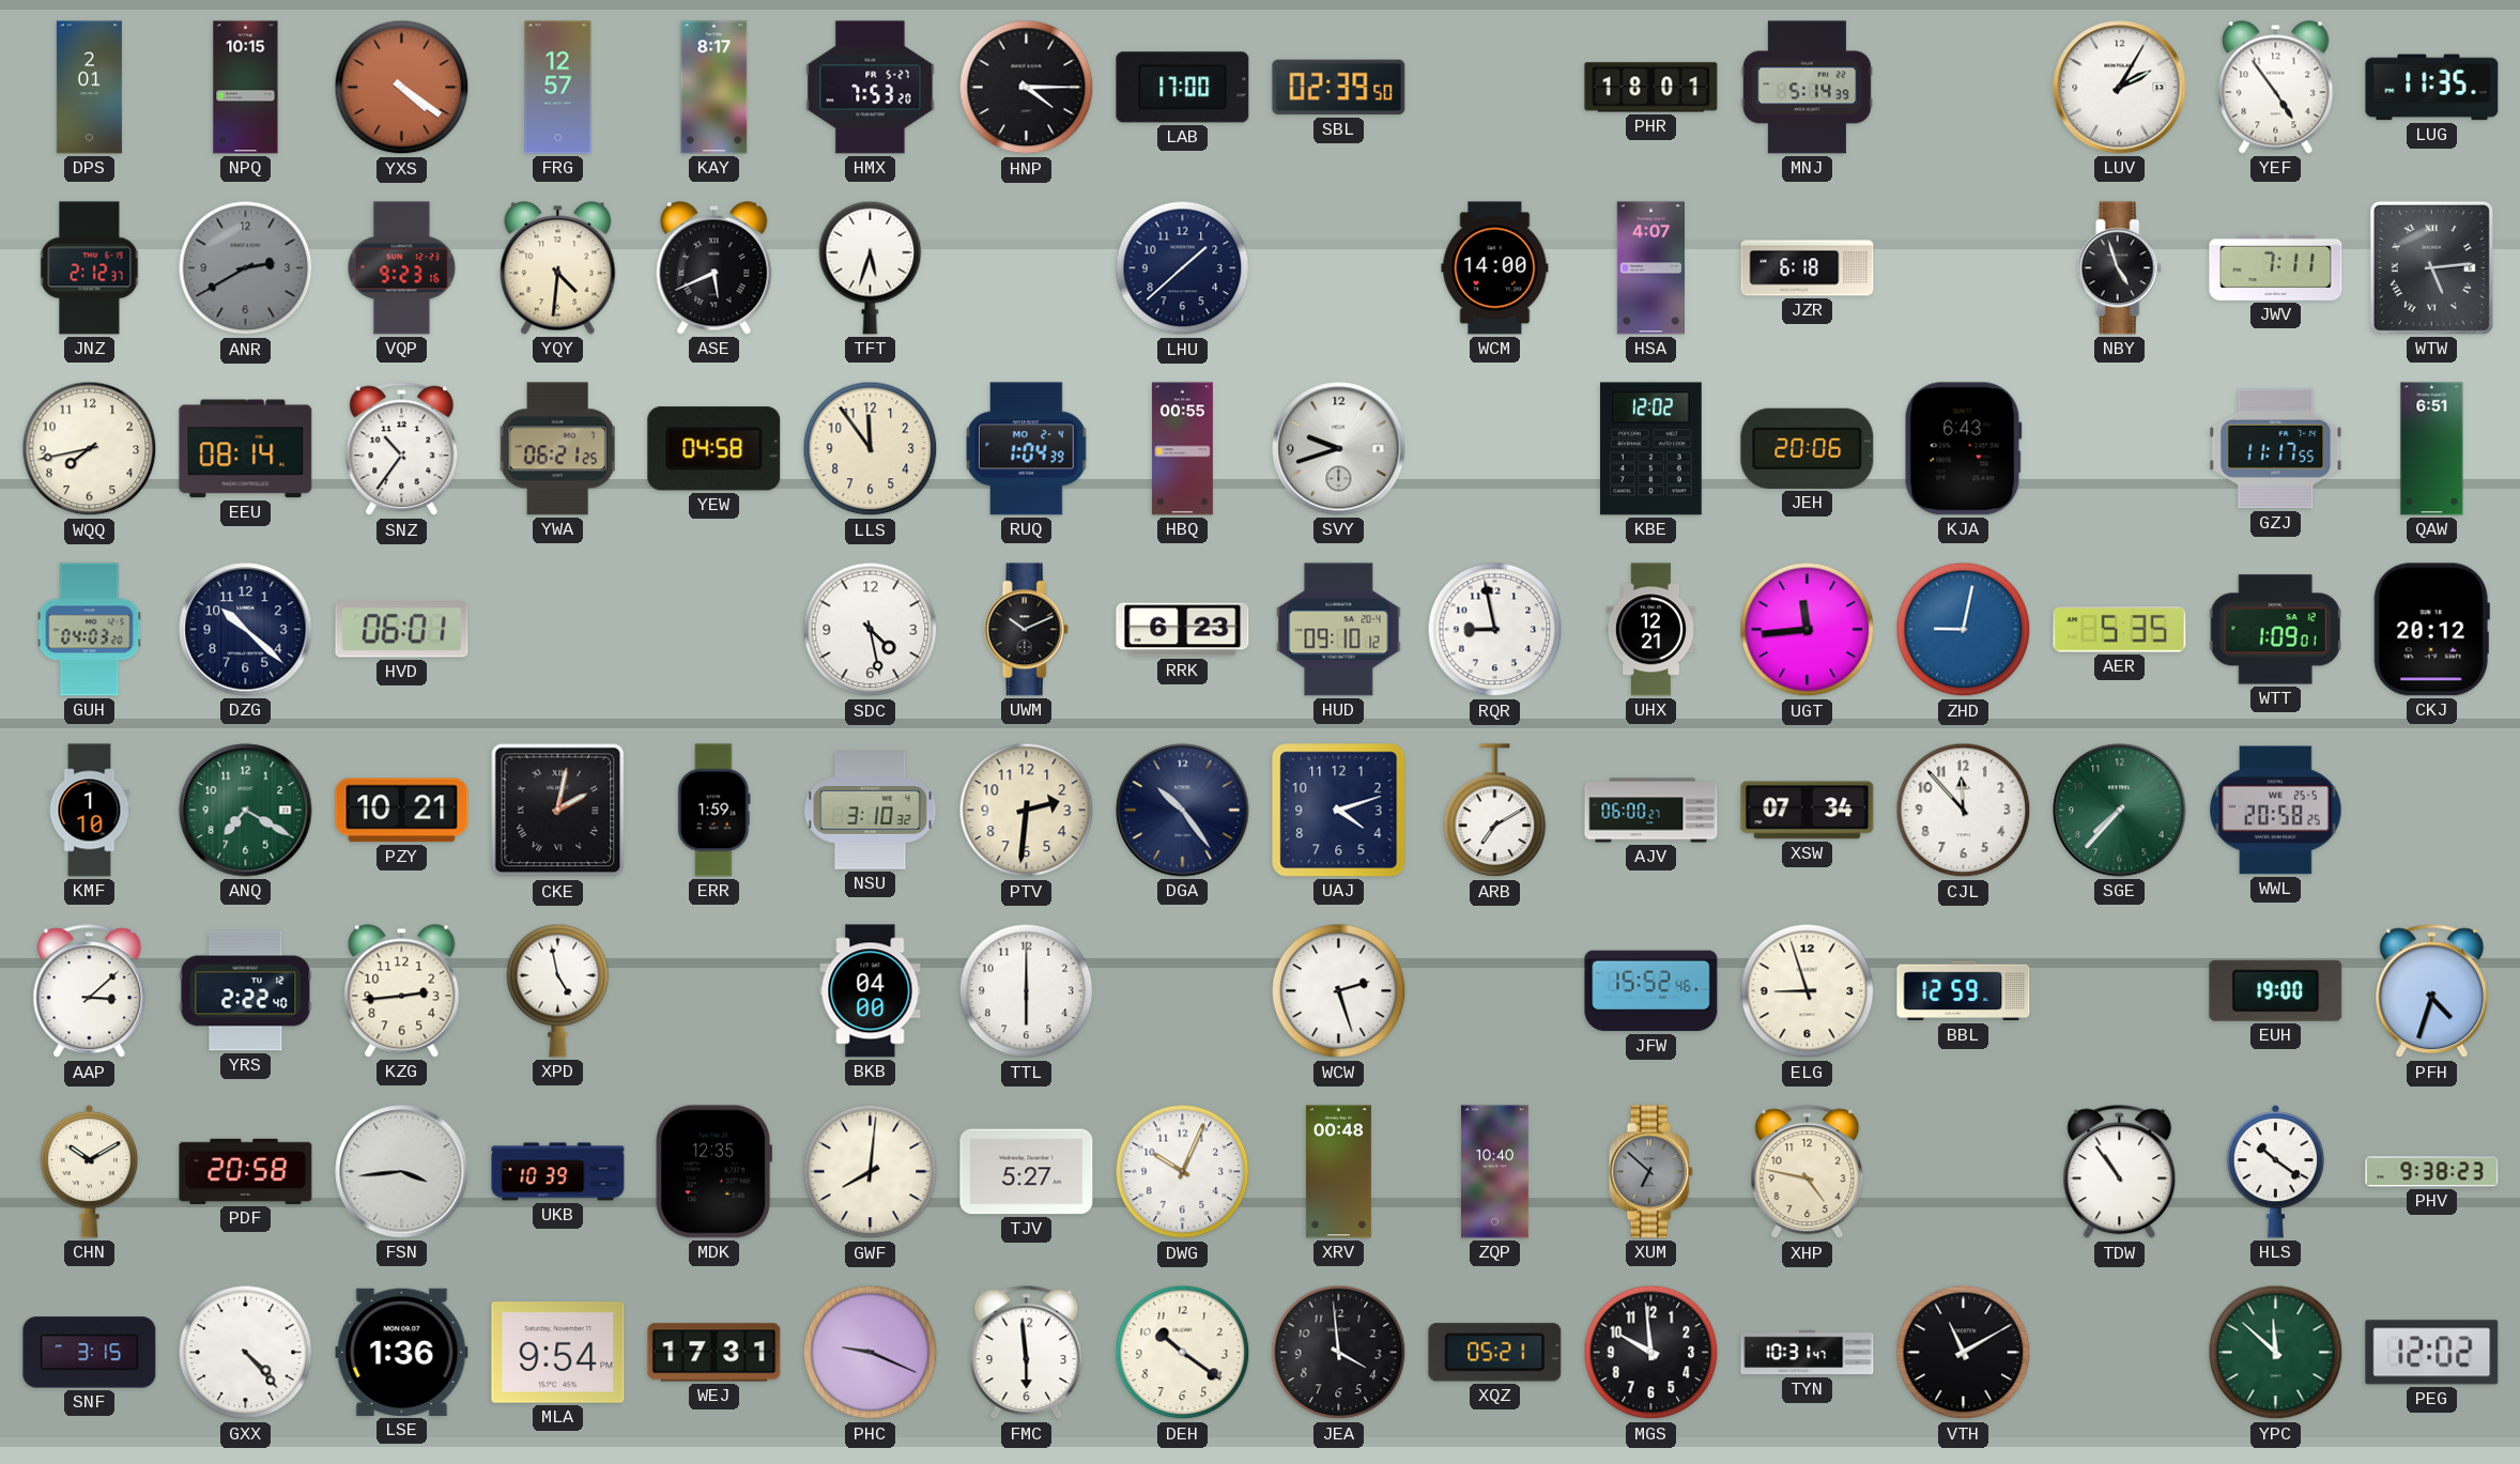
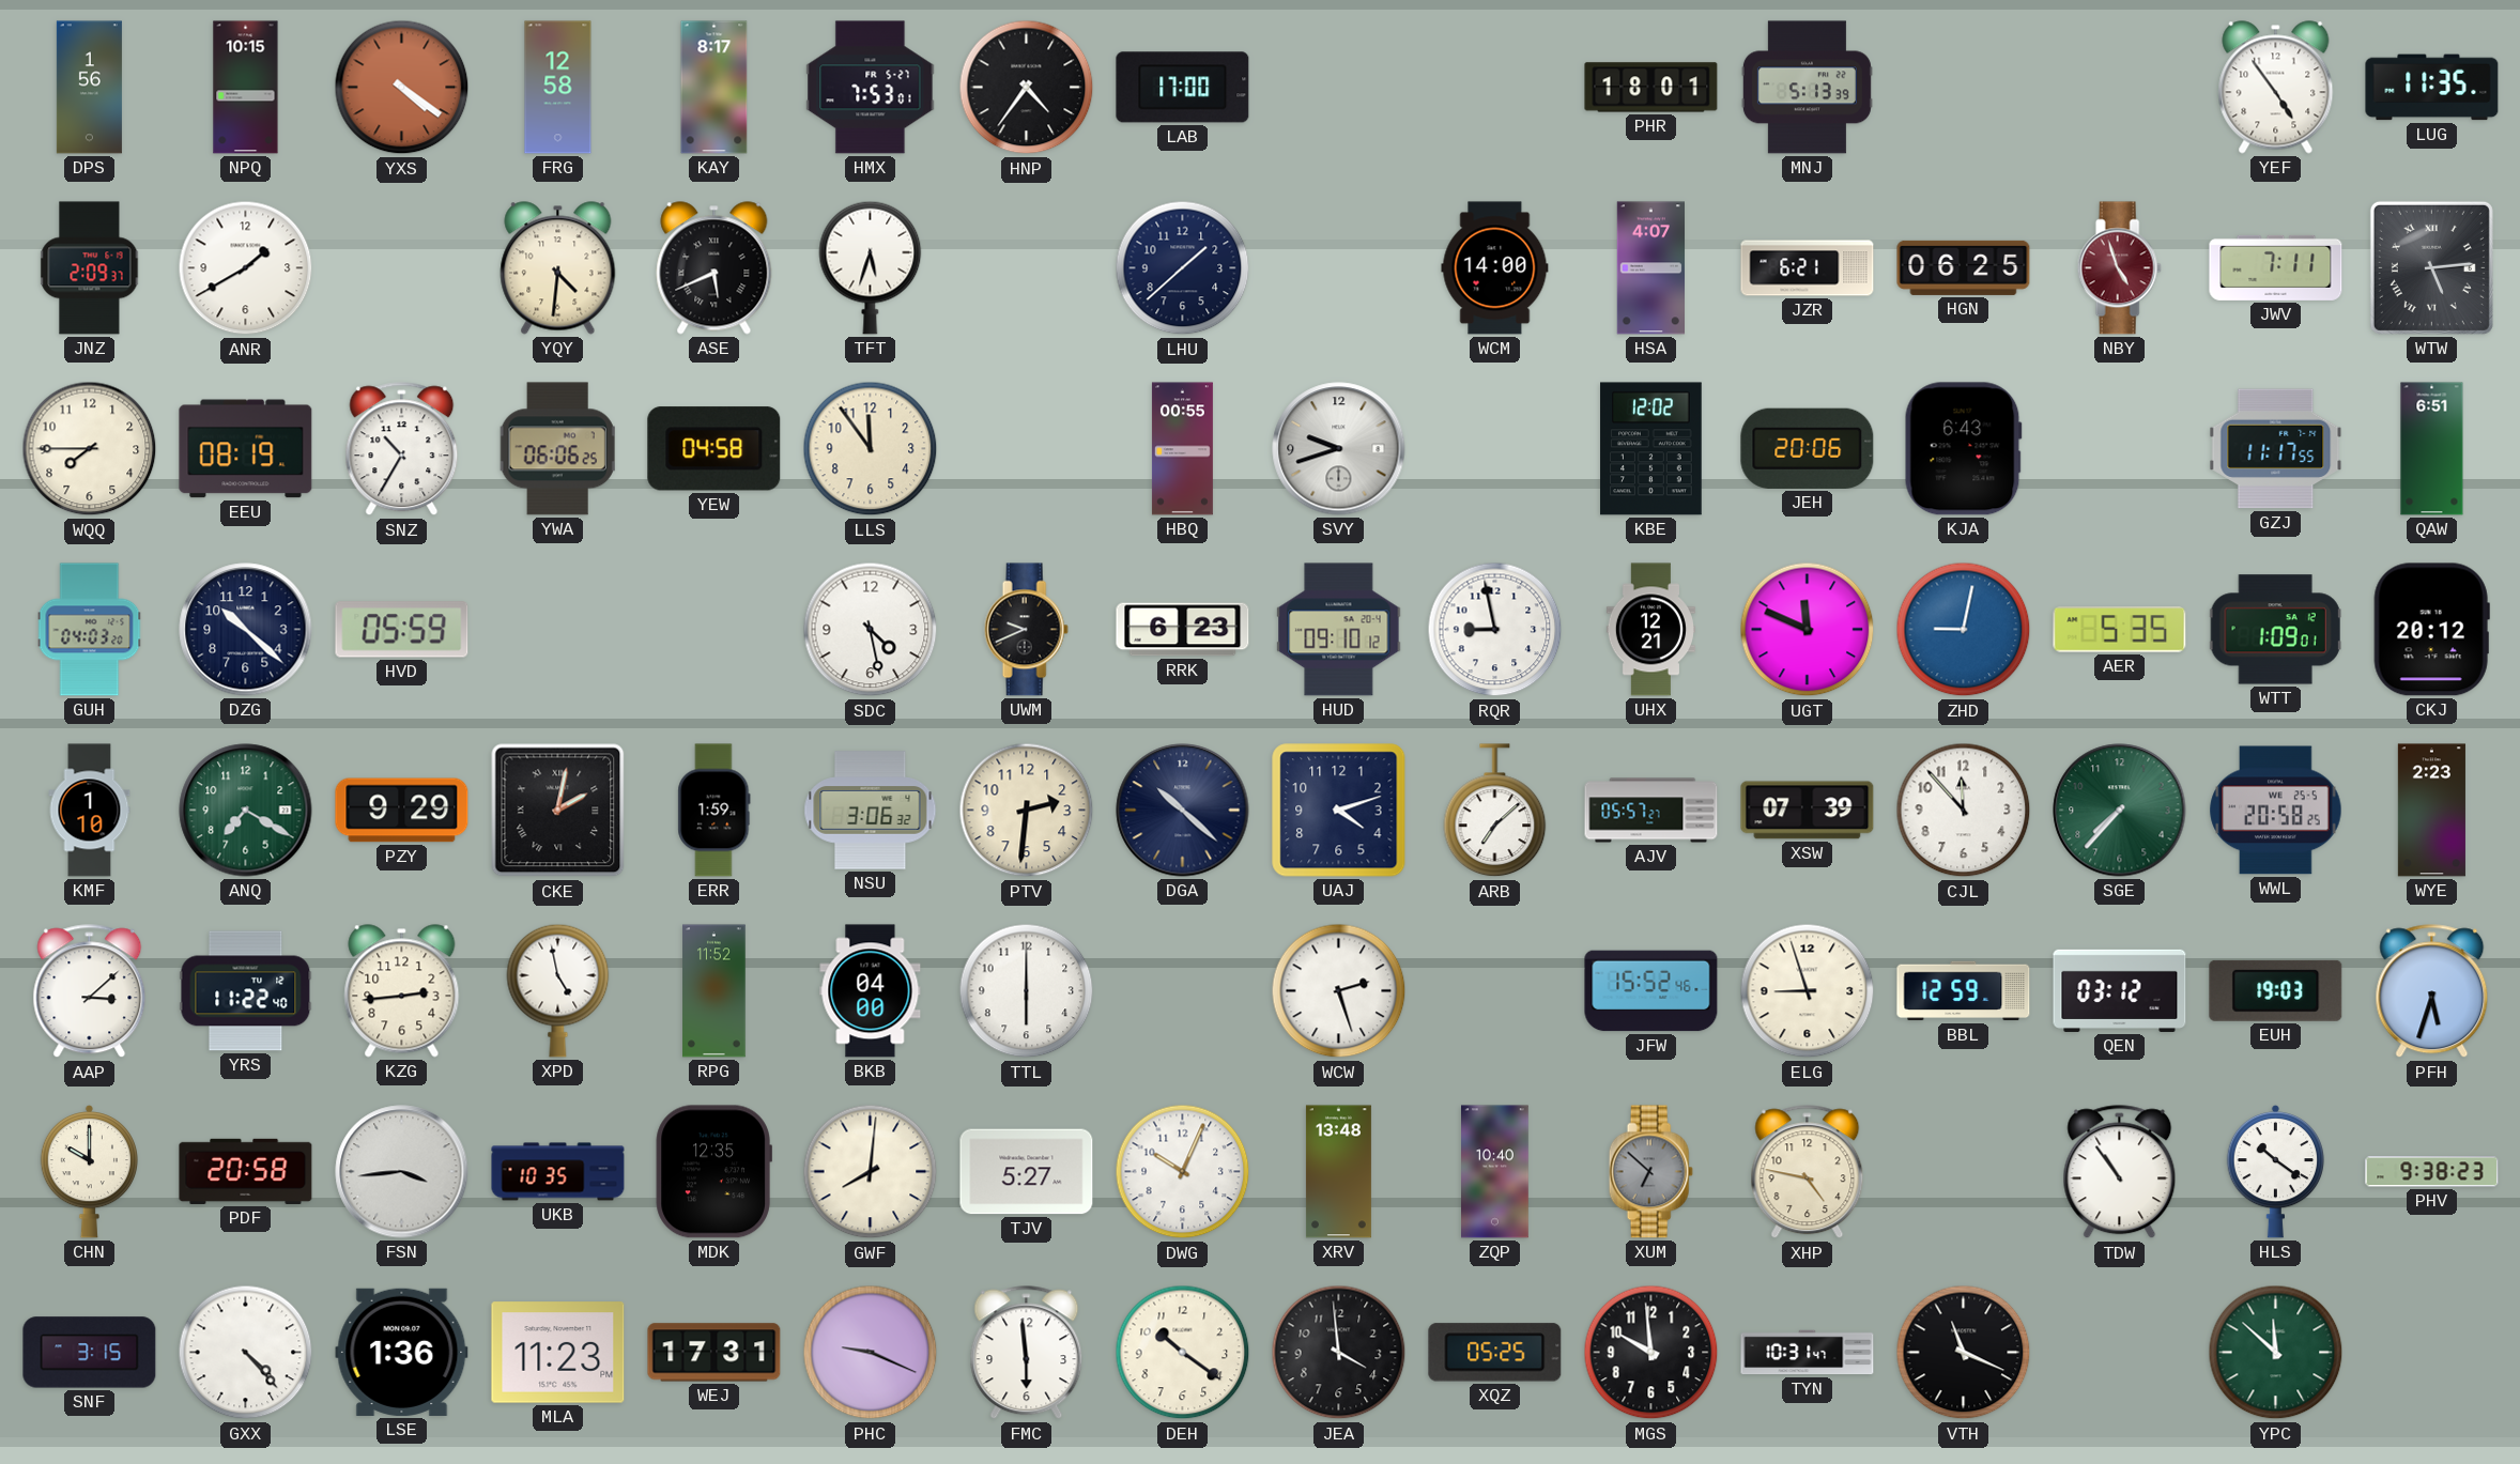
DPS: 2:01 -> 1:56 (89, 88)
FRG: 12:57 -> 12:58 (558, 88)
HMX: 7:53:20 -> 7:53:01 (871, 88)
HNP: 4:15 -> 4:36 (1027, 88)
SBL: 02:39 -> none (1339, 88)
MNJ: 5:14 -> 5:13 (1807, 88)
LUV: 2:05 -> none (2120, 88)
JNZ: 2:12 -> 2:09 (90, 268)
ANR: 2:40 -> 1:40 (246, 268)
ANR dial: grey -> white (246, 268)
VQP: 9:23 -> none (402, 268)
JZR: 6:18 -> 6:21 (1808, 268)
HGN: none -> 06:25 (1964, 267)
NBY dial: black -> burgundy (2119, 268)
WQQ: 7:43 -> 7:45 (90, 449)
EEU: 08:14 -> 08:19 (246, 449)
SNZ: 10:36 -> 10:35 (402, 449)
YWA: 06:21 -> 06:06 (557, 449)
RUQ: 1:04 -> none (1026, 449)
HVD: 06:01 -> 05:59 (402, 630)
UWM: 10:11 -> 9:41 (1026, 630)
UGT: 11:44 -> 11:49 (1808, 630)
PZY: 10:21 -> 9:29 (402, 811)
NSU: 3:10 -> 3:06 (871, 811)
DGA: 10:24 -> 10:22 (1183, 811)
ARB: 7:10 -> 7:08 (1495, 811)
AJV: 06:00 -> 05:57 (1651, 811)
XSW: 07:34 -> 07:39 (1808, 811)
WYE: none -> 2:23 (2431, 811)
YRS: 2:22 -> 11:22 (246, 991)
RPG: none -> 11:52 (714, 991)
QEN: none -> 03:12 (2120, 990)
EUH: 19:00 -> 19:03 (2276, 990)
PFH: 4:33 -> 5:33 (2432, 991)
CHN: 10:10 -> 10:00 (89, 1171)
UKB: 10:39 -> 10:35 (558, 1172)
XRV: 00:48 -> 13:48 (1338, 1172)
MLA: 9:54 -> 11:23 (558, 1353)
XQZ: 05:21 -> 05:25 (1495, 1353)
VTH: 11:10 -> 11:19 (1964, 1353)
PEG: 12:02 -> none (2432, 1353)
